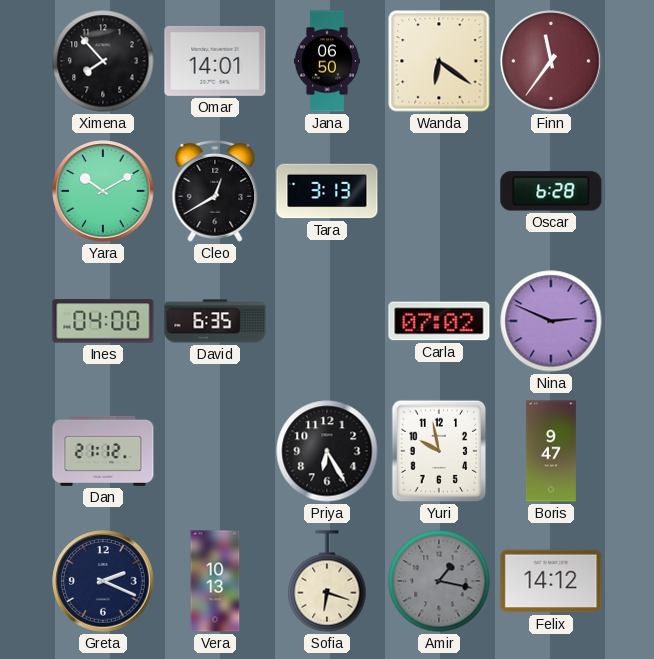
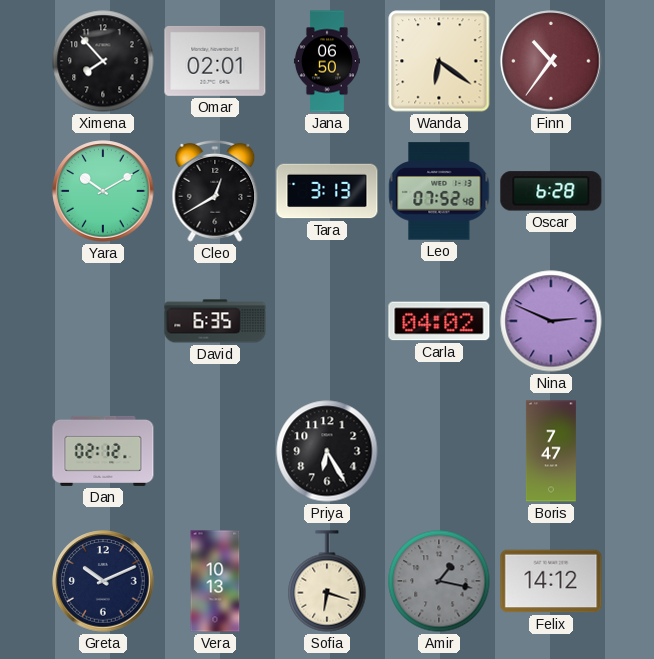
Omar: 14:01 -> 02:01 (215, 61)
Finn: 11:36 -> 10:36 (551, 61)
Leo: none -> 07:52 (439, 191)
Ines: 04:00 -> none (103, 321)
Carla: 07:02 -> 04:02 (439, 321)
Dan: 21:12 -> 02:12 (103, 451)
Yuri: 9:58 -> none (439, 451)
Boris: 9:47 -> 7:47 (551, 451)
Greta: 2:19 -> 10:11 (103, 581)
